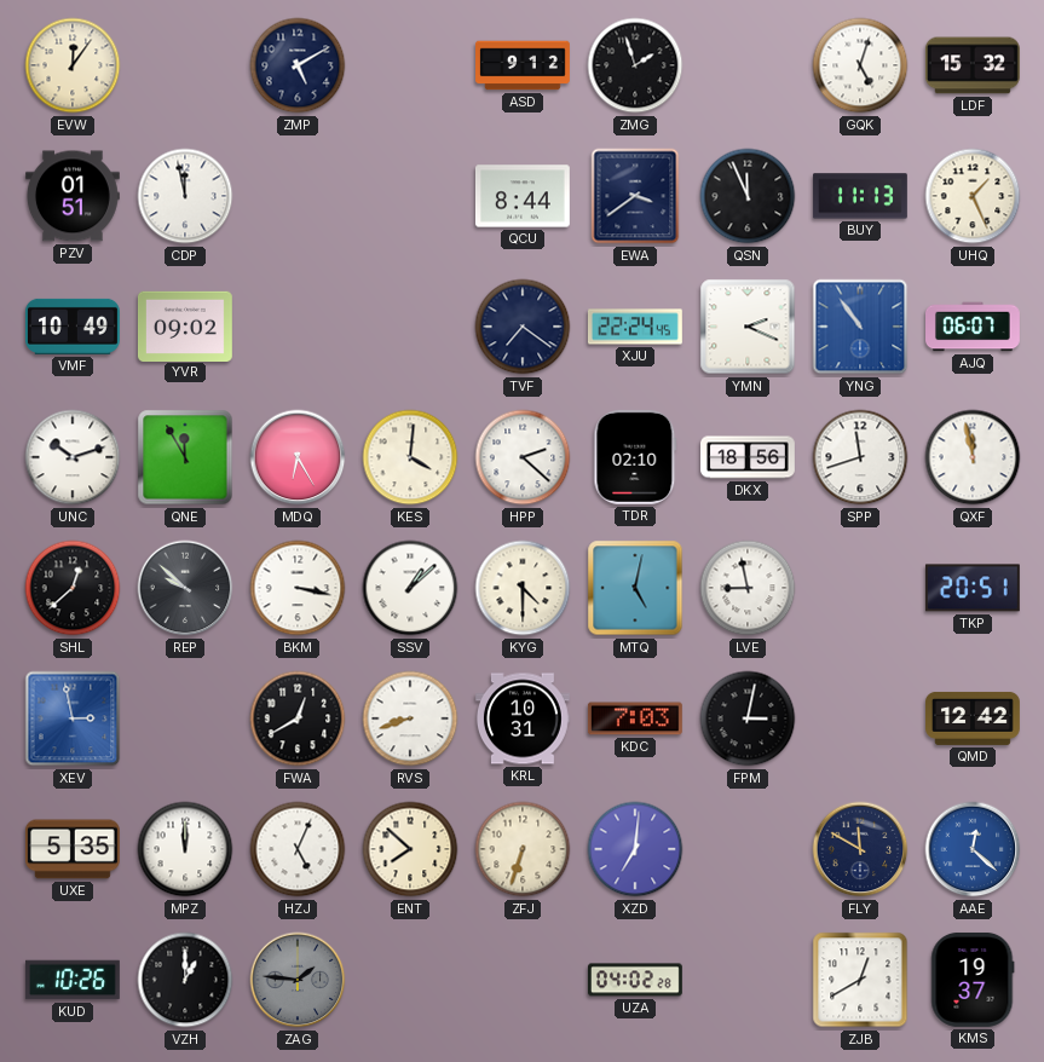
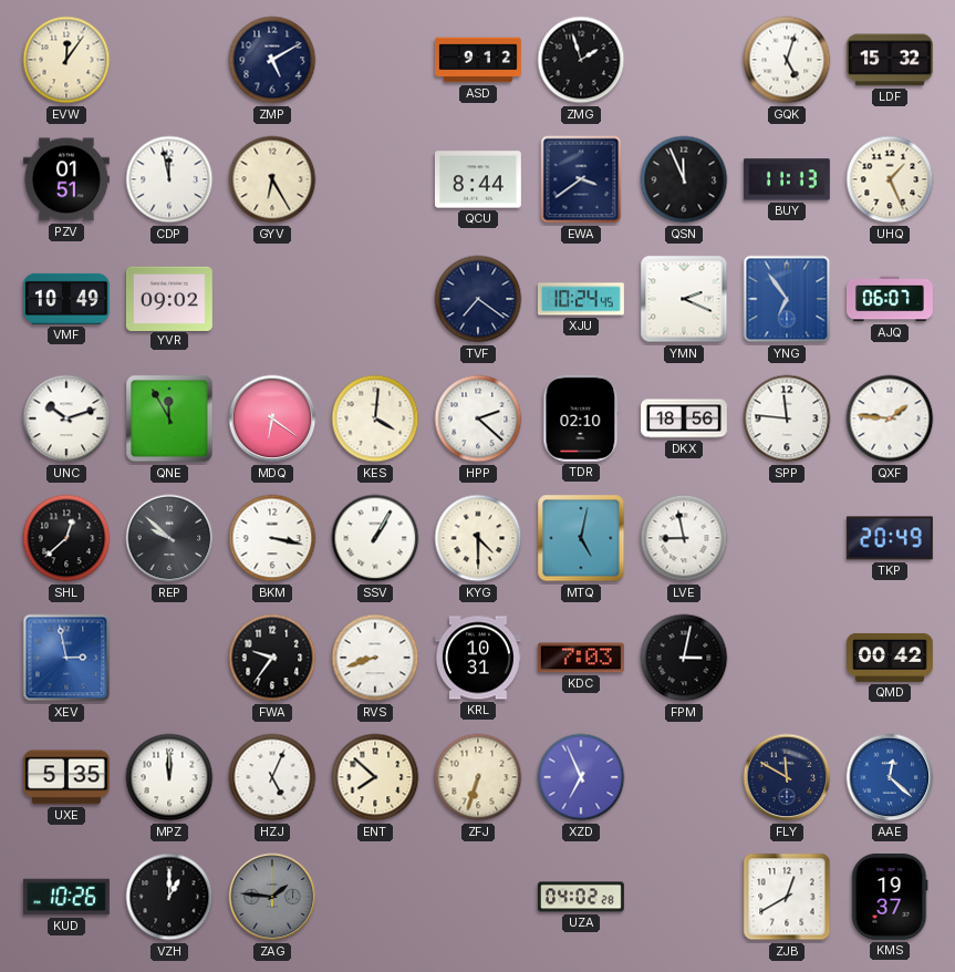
GYV: none -> 6:25 (272, 179)
XJU: 22:24 -> 10:24 (581, 299)
YNG: 10:54 -> 6:54 (787, 299)
MDQ: 6:25 -> 6:21 (272, 418)
SPP: 11:42 -> 11:46 (787, 418)
QXF: 11:58 -> 1:46 (890, 418)
SSV: 1:08 -> 1:05 (375, 538)
TKP: 20:51 -> 20:49 (890, 538)
FWA: 12:40 -> 9:36 (272, 658)
QMD: 12:42 -> 00:42 (891, 658)
XZD: 7:01 -> 6:56 (581, 777)
